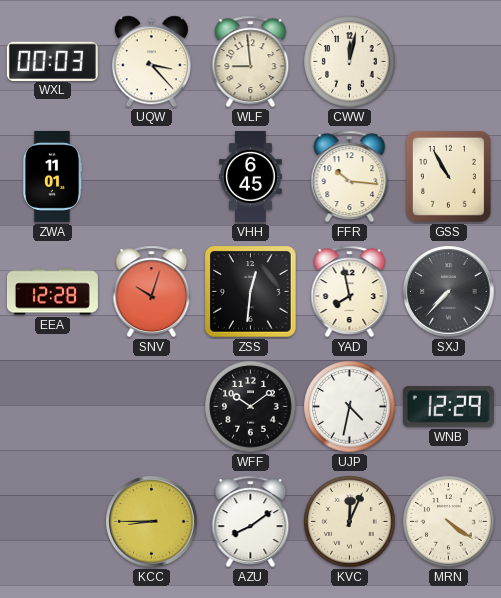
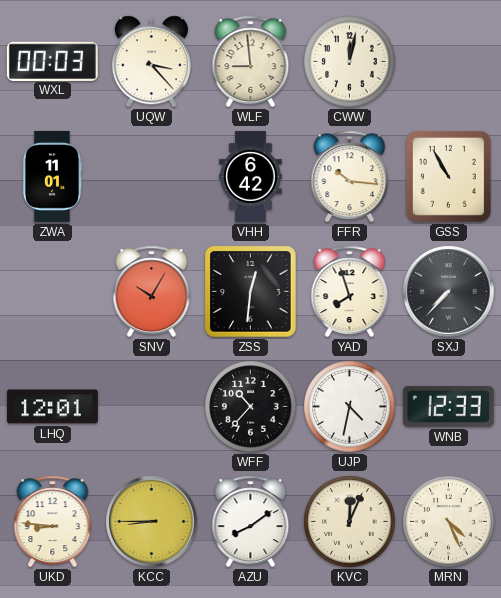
VHH: 6:45 -> 6:42 (251, 176)
EEA: 12:28 -> none (52, 292)
SNV: 10:03 -> 10:05 (152, 292)
YAD: 7:58 -> 7:57 (350, 292)
LHQ: none -> 12:01 (52, 407)
WFF: 10:09 -> 10:37 (251, 407)
WNB: 12:29 -> 12:33 (448, 407)
UKD: none -> 8:46 (53, 522)
MRN: 4:21 -> 4:26 (449, 522)
